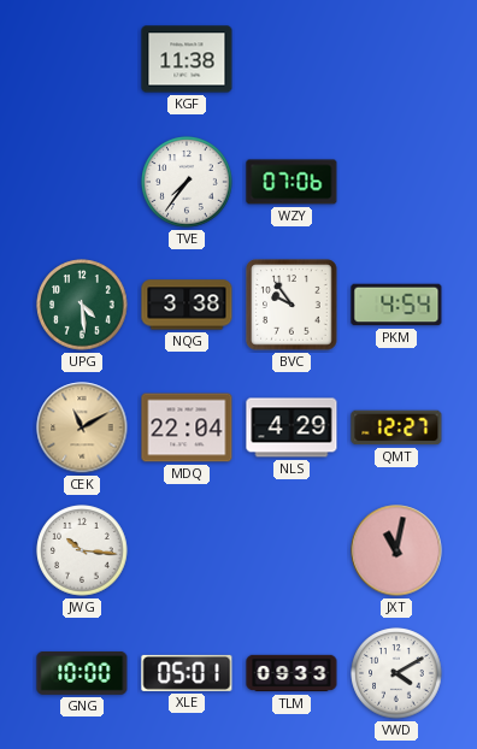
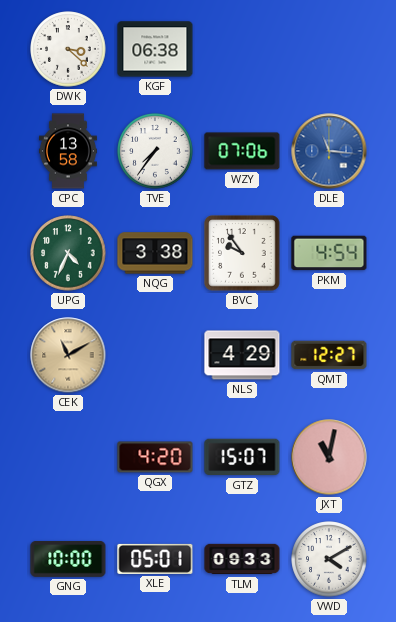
DWK: none -> 3:22 (68, 49)
KGF: 11:38 -> 06:38 (155, 49)
CPC: none -> 13:58 (68, 151)
DLE: none -> 11:16 (329, 151)
UPG: 4:29 -> 4:34 (68, 253)
MDQ: 22:04 -> none (187, 427)
JWG: 10:16 -> none (82, 550)
QGX: none -> 4:20 (155, 457)
GTZ: none -> 15:07 (242, 457)
